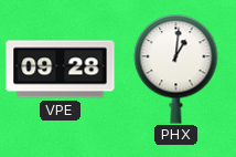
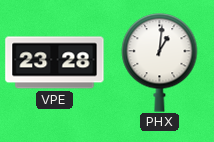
VPE: 09:28 -> 23:28 (55, 63)
